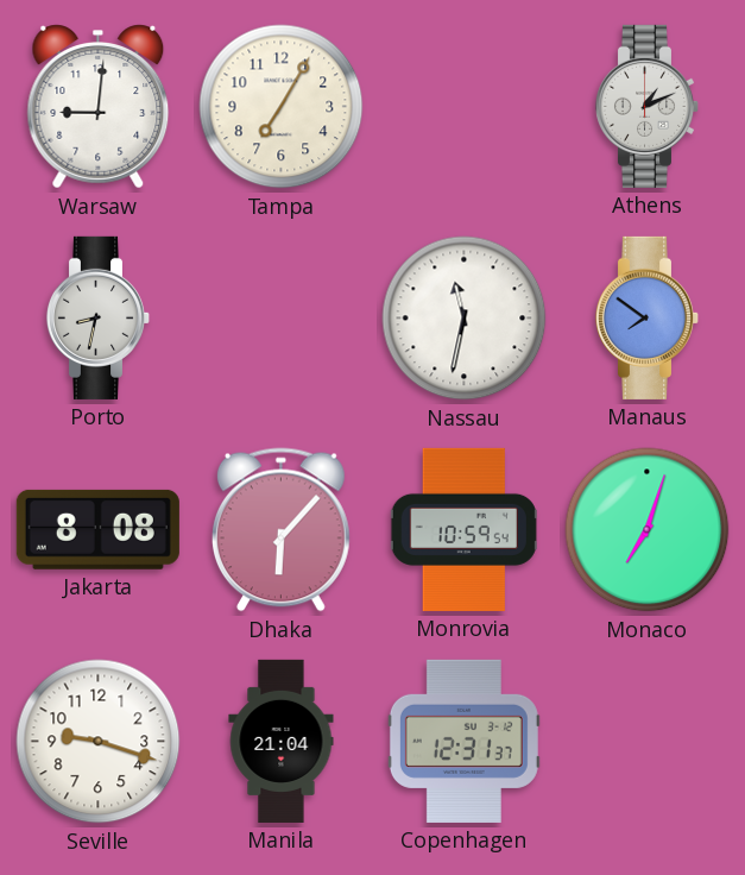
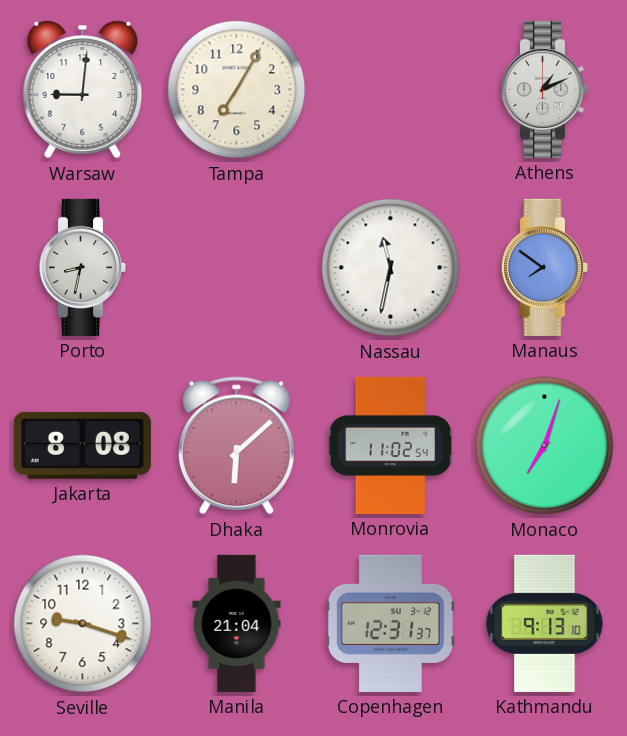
Dhaka: 6:07 -> 6:08 (236, 446)
Monrovia: 10:59 -> 11:02 (390, 445)
Kathmandu: none -> 9:13 (545, 623)
